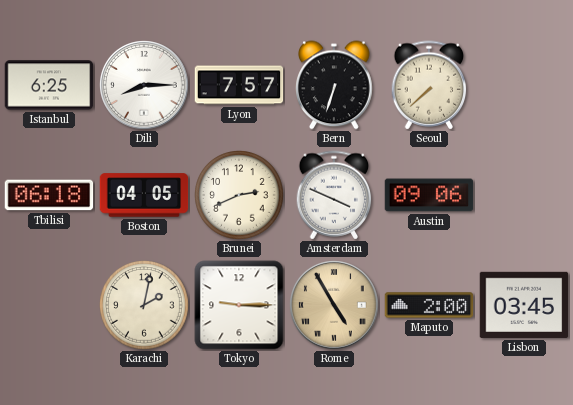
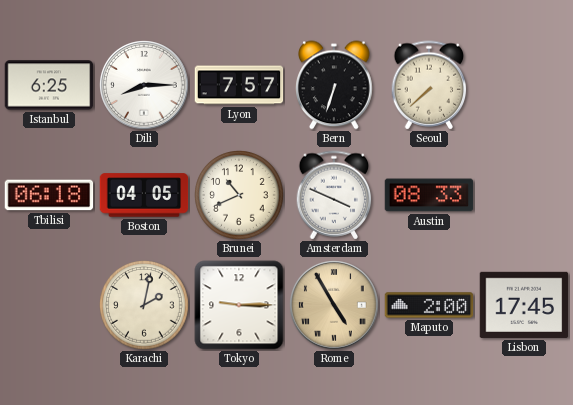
Brunei: 2:41 -> 10:41 (240, 196)
Austin: 09:06 -> 08:33 (429, 195)
Lisbon: 03:45 -> 17:45 (524, 305)
